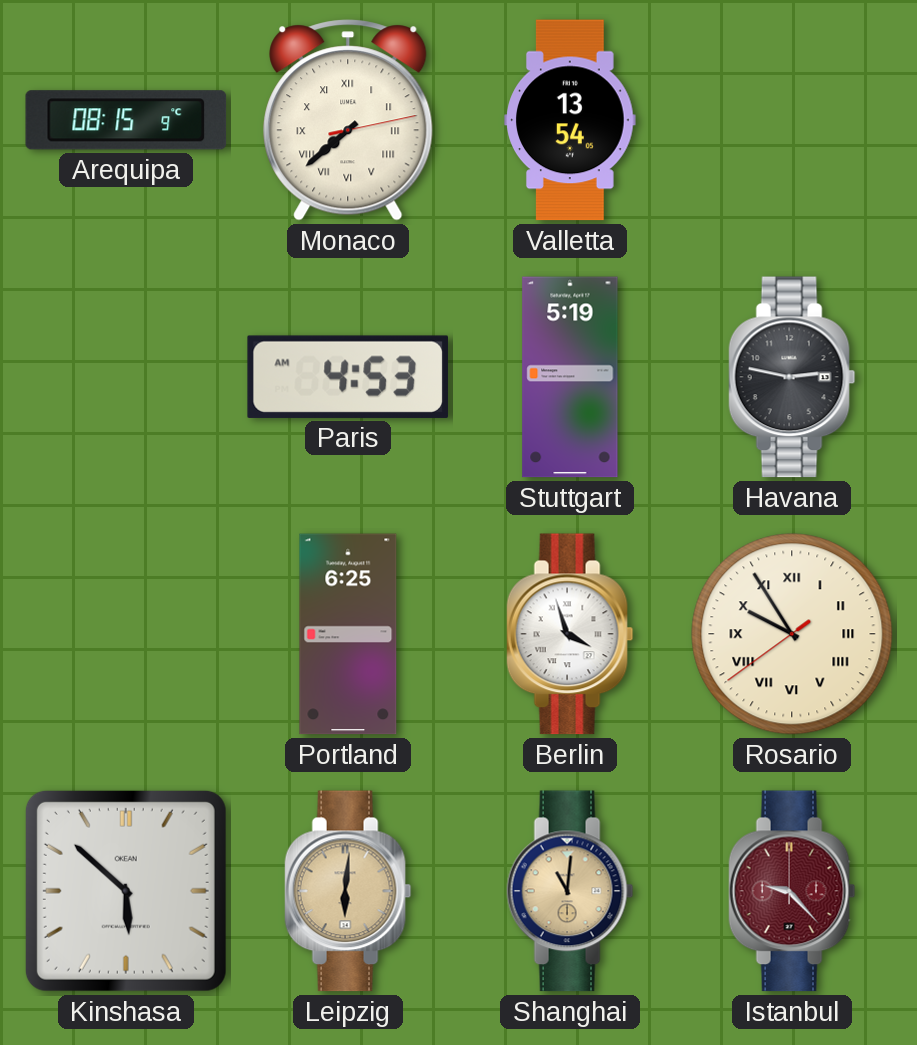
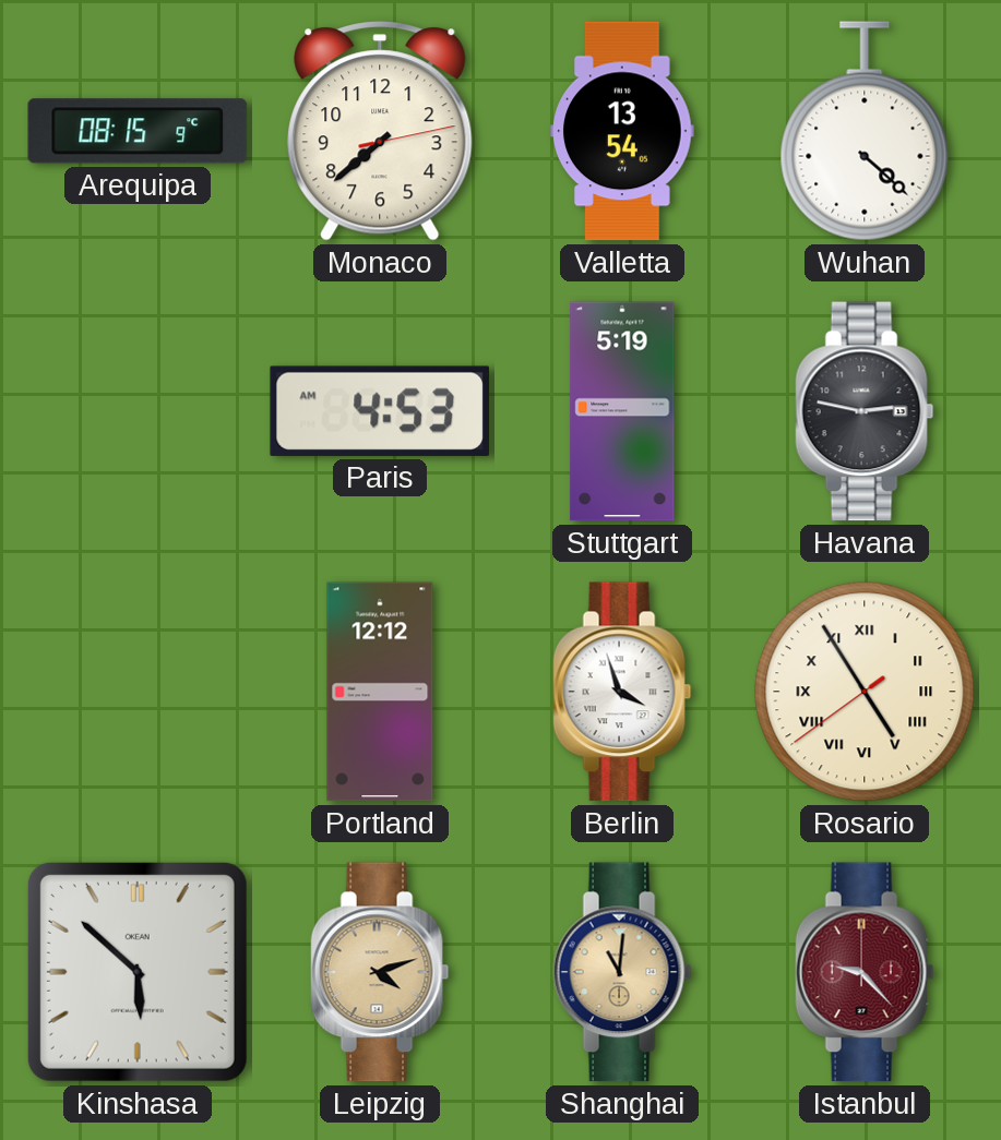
Monaco numerals: Roman -> Arabic (380, 131)
Wuhan: none -> 4:22 (865, 131)
Portland: 6:25 -> 12:12 (380, 692)
Rosario: 9:54 -> 4:54 (865, 692)
Leipzig: 6:01 -> 4:12 (380, 972)
